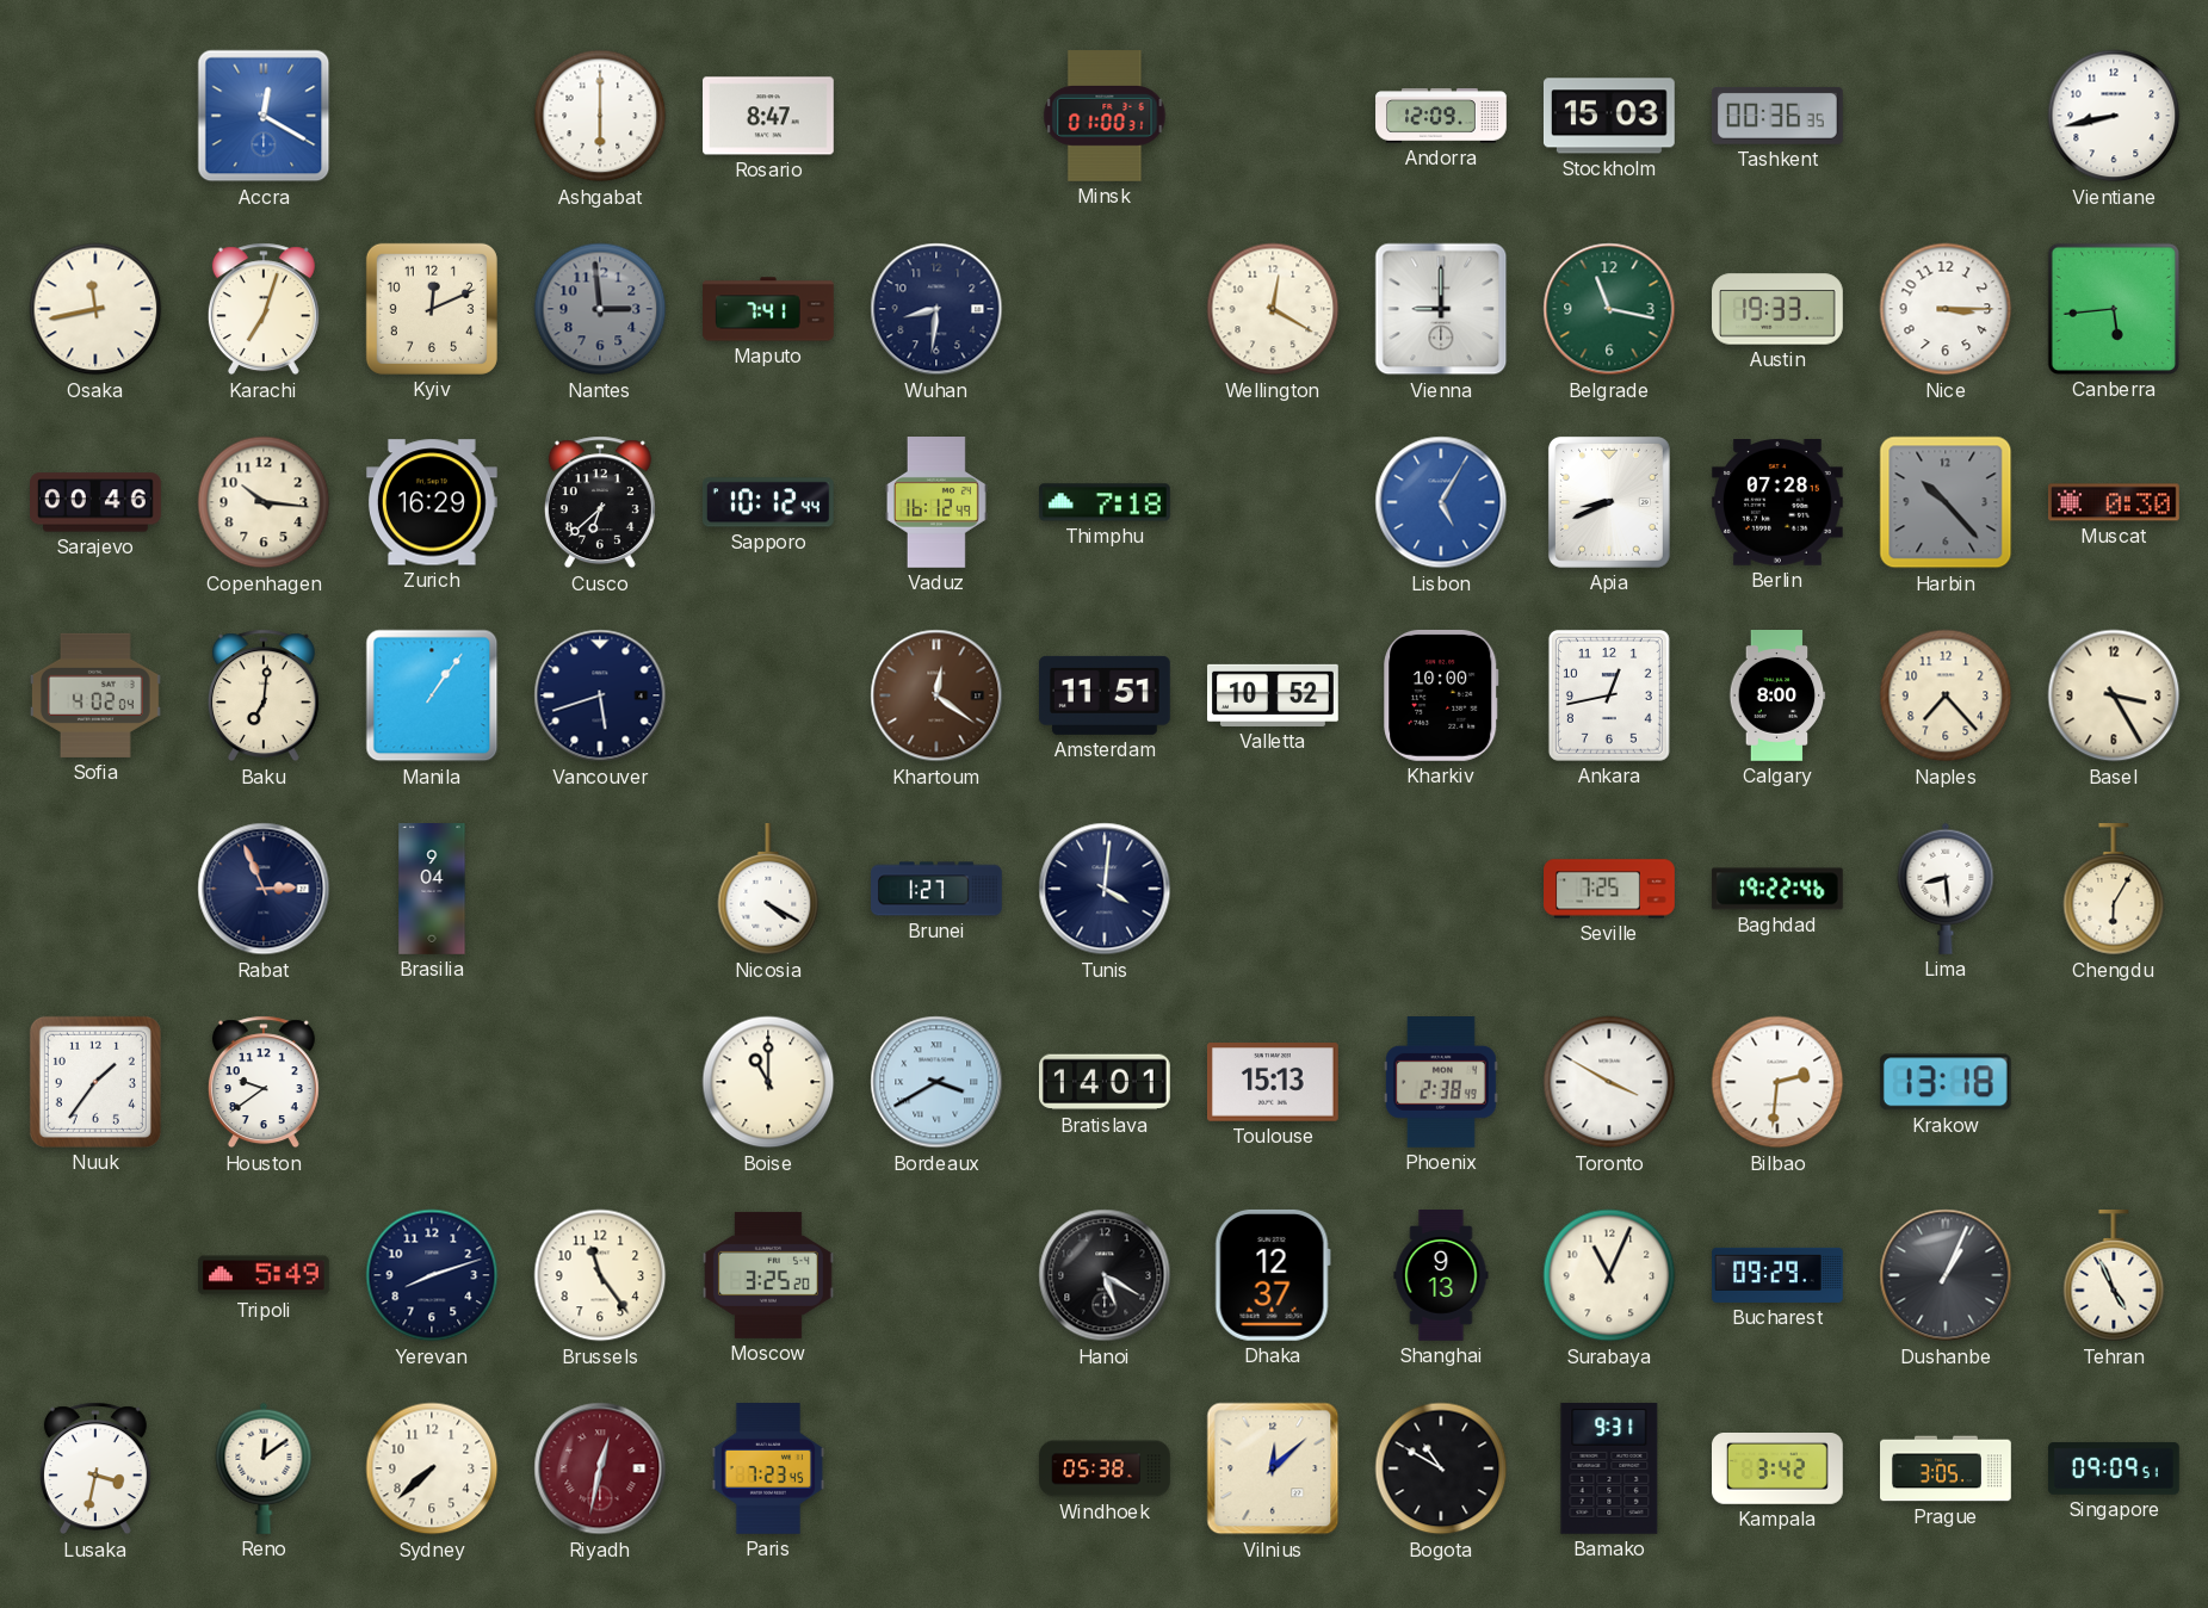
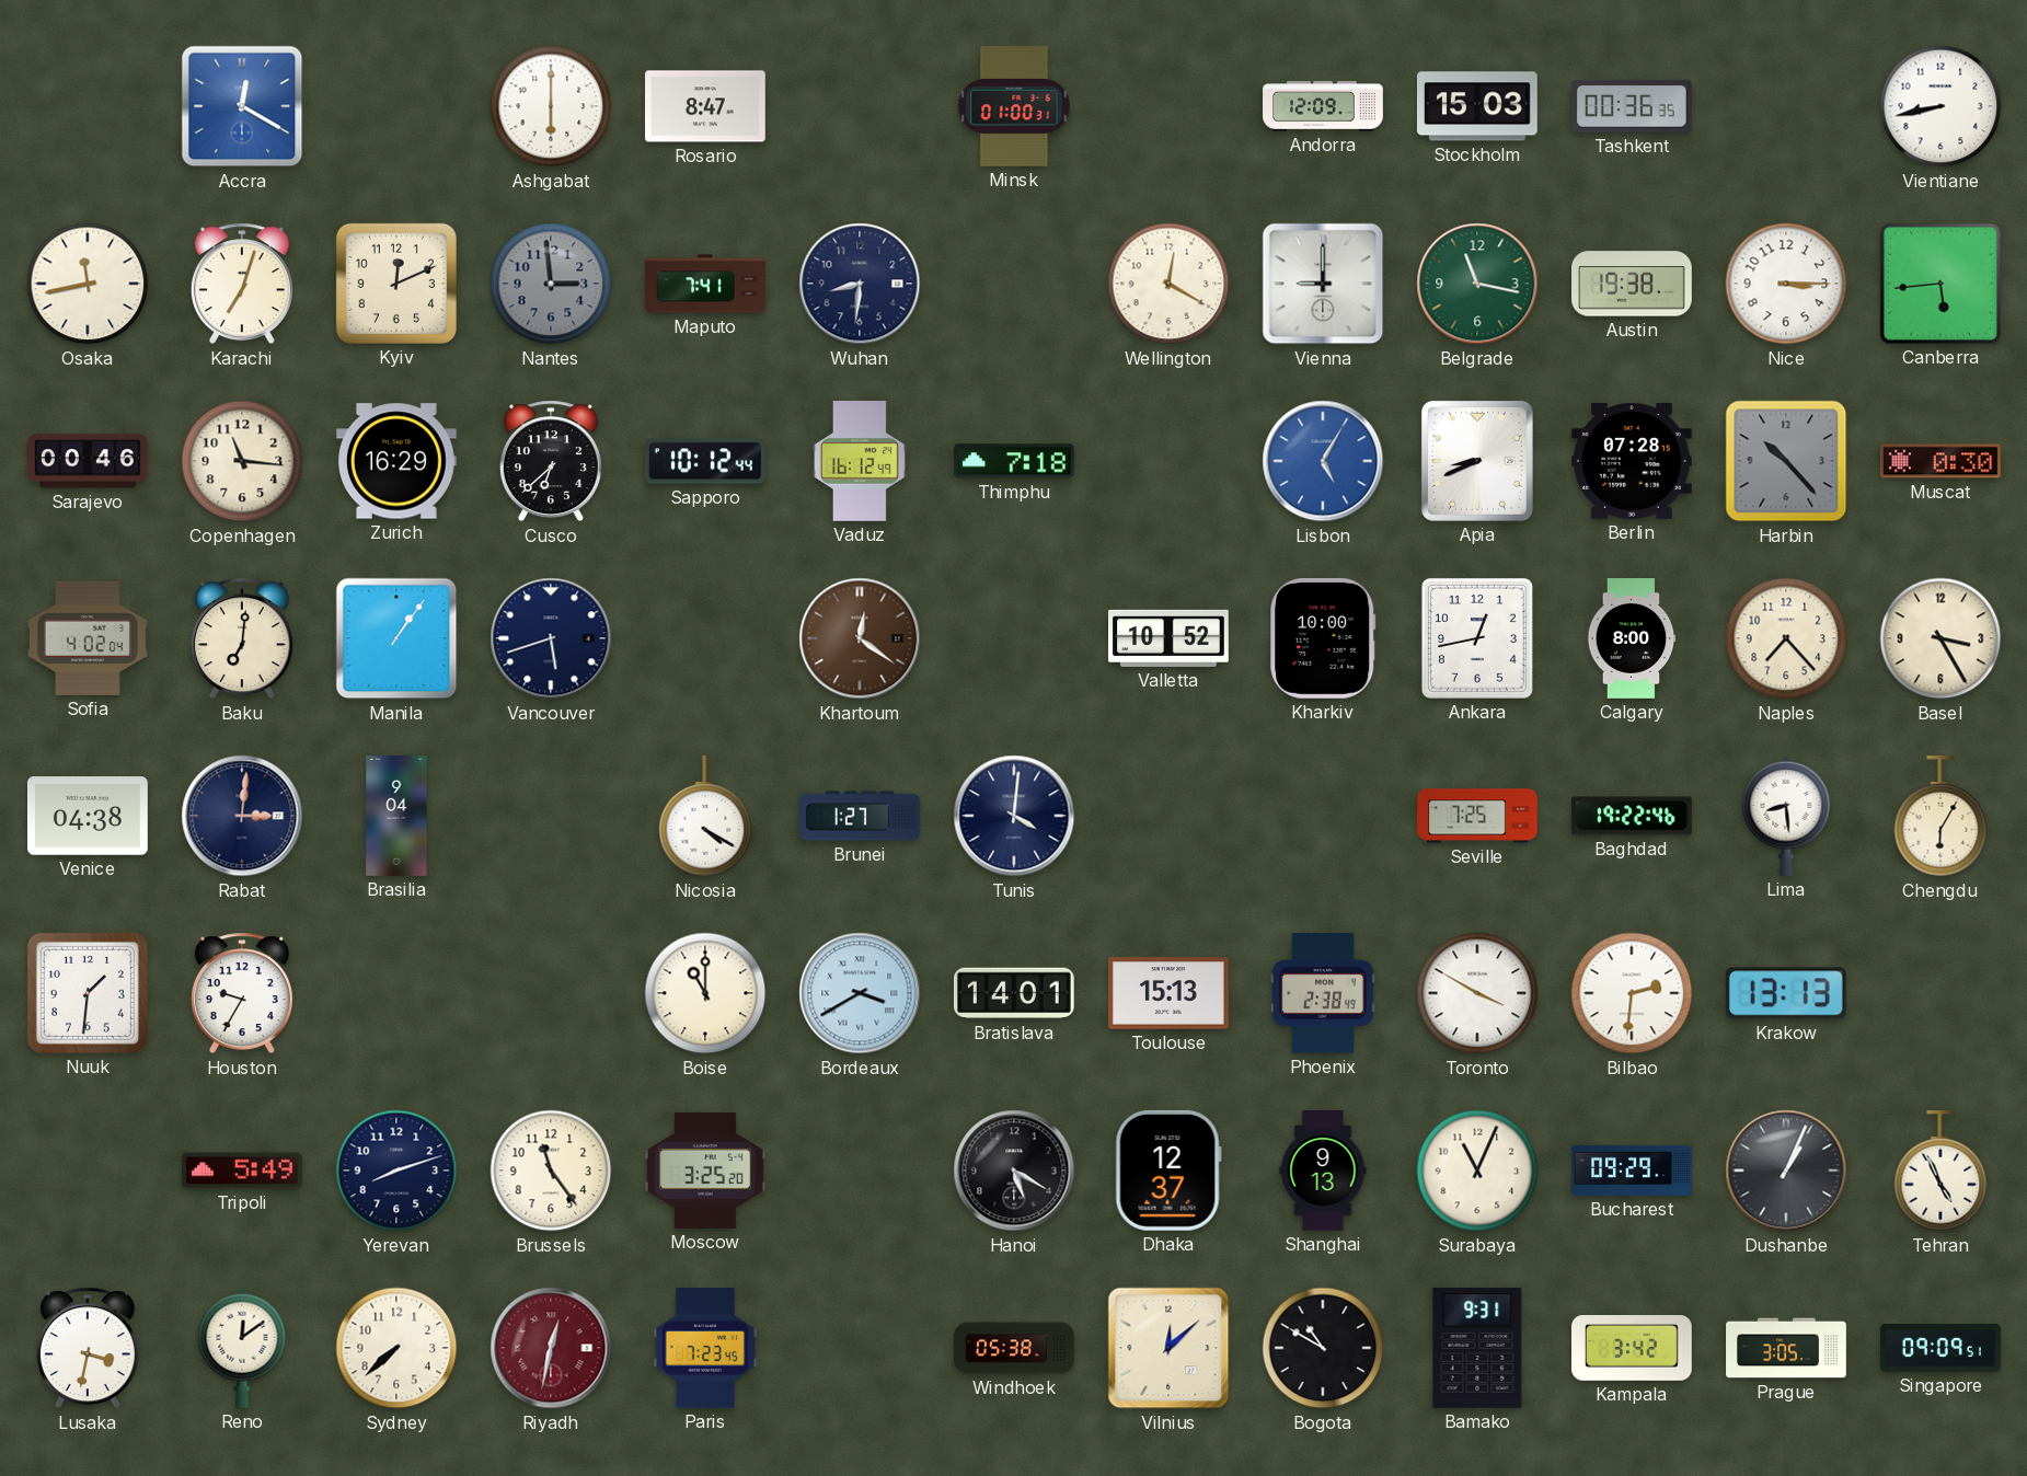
Austin: 19:33 -> 19:38 (1633, 284)
Copenhagen: 10:16 -> 11:16 (242, 461)
Amsterdam: 11:51 -> none (1105, 695)
Venice: none -> 04:38 (89, 816)
Rabat: 2:56 -> 3:01 (242, 816)
Nuuk: 1:36 -> 1:31 (88, 993)
Houston: 9:39 -> 9:35 (242, 993)
Krakow: 13:18 -> 13:13 (1786, 993)
